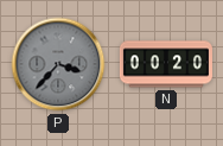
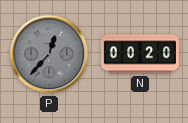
P: 3:37 -> 12:37 (49, 54)
